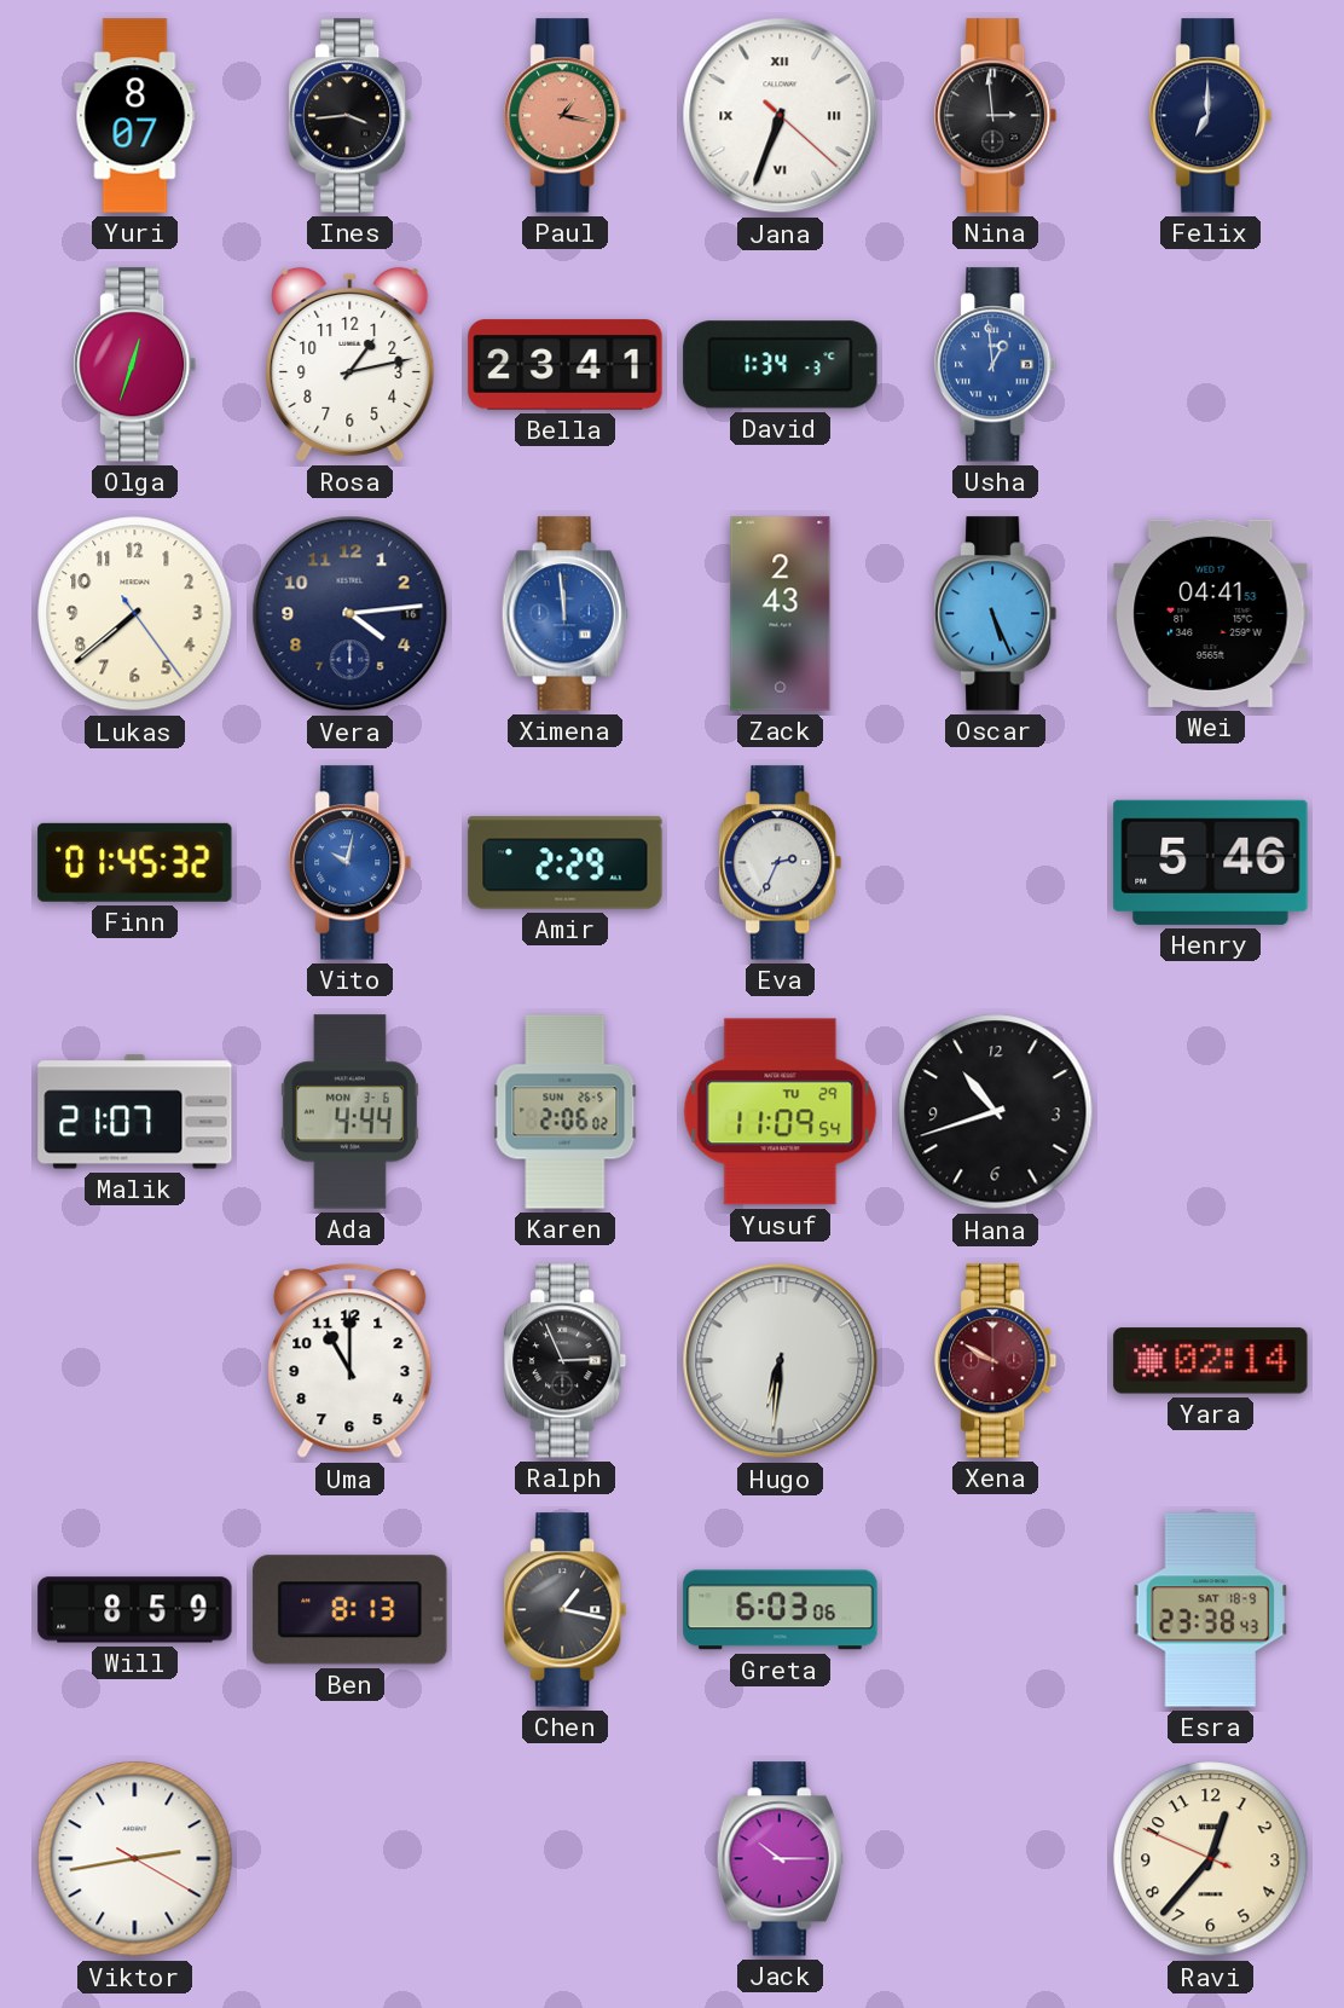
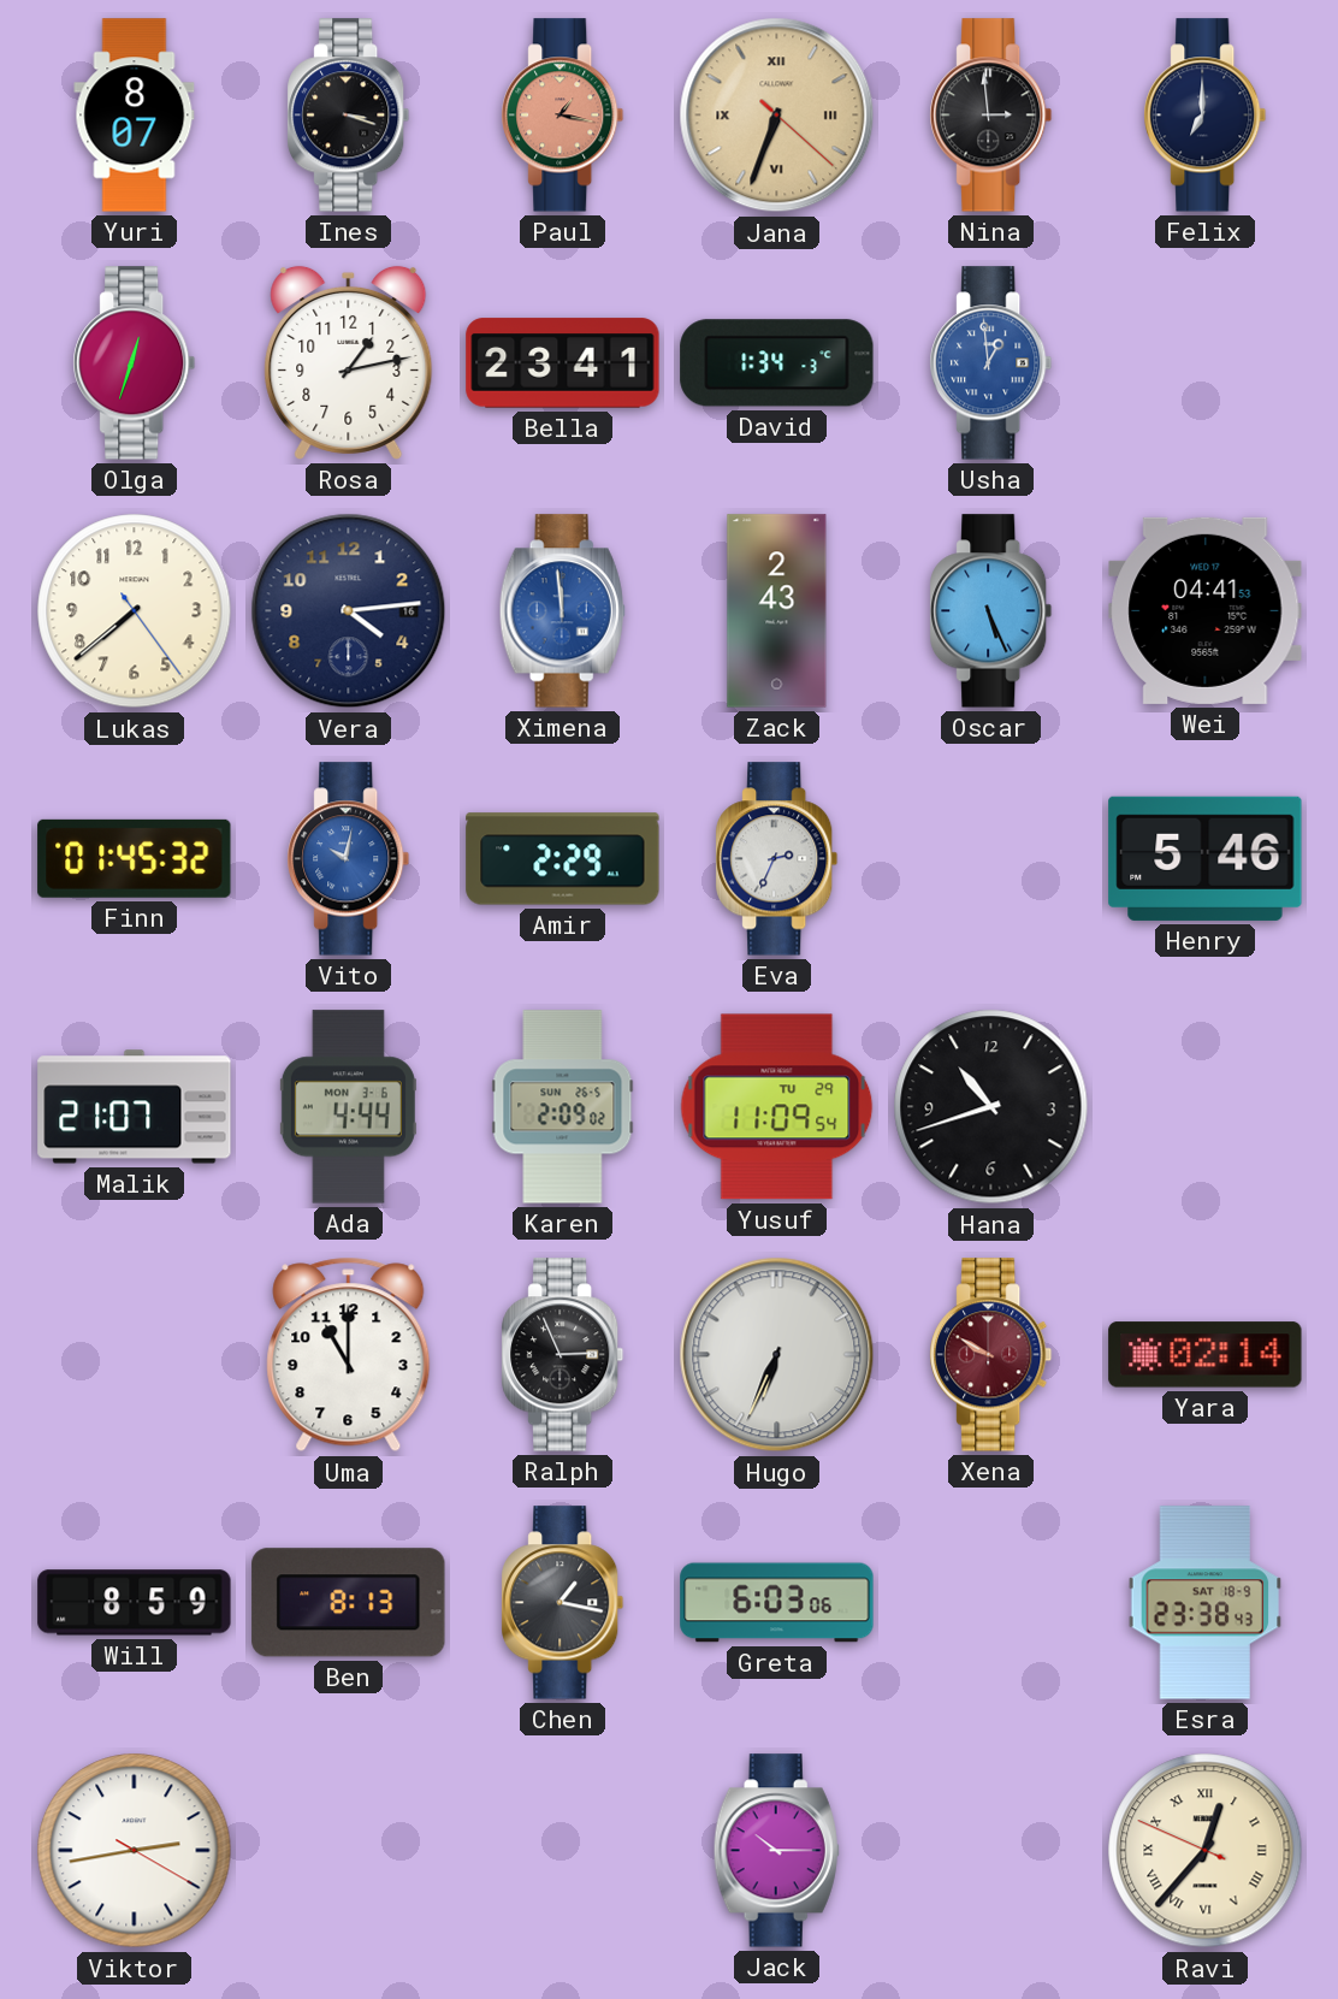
Ines: 3:44 -> 3:18 (349, 116)
Jana dial: white -> champagne (777, 116)
Karen: 2:06 -> 2:09 (563, 1107)
Hugo: 6:31 -> 6:34 (777, 1355)
Ravi numerals: Arabic -> Roman (1206, 1851)
